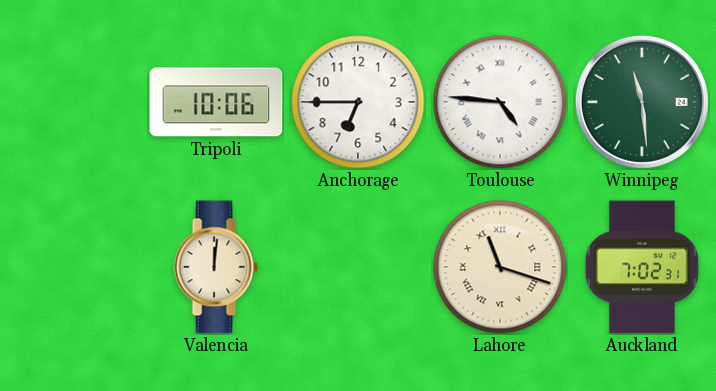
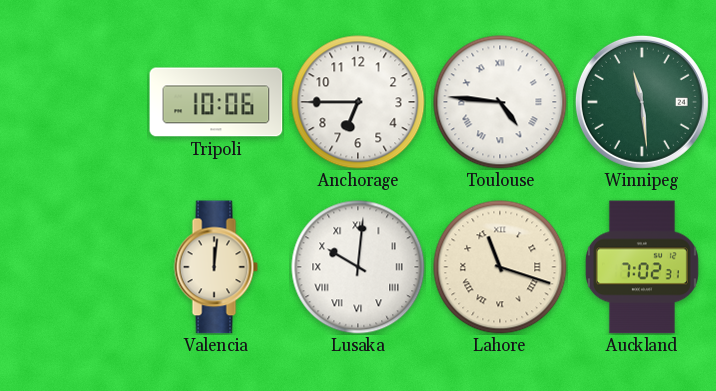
Lusaka: none -> 10:01 (358, 267)
